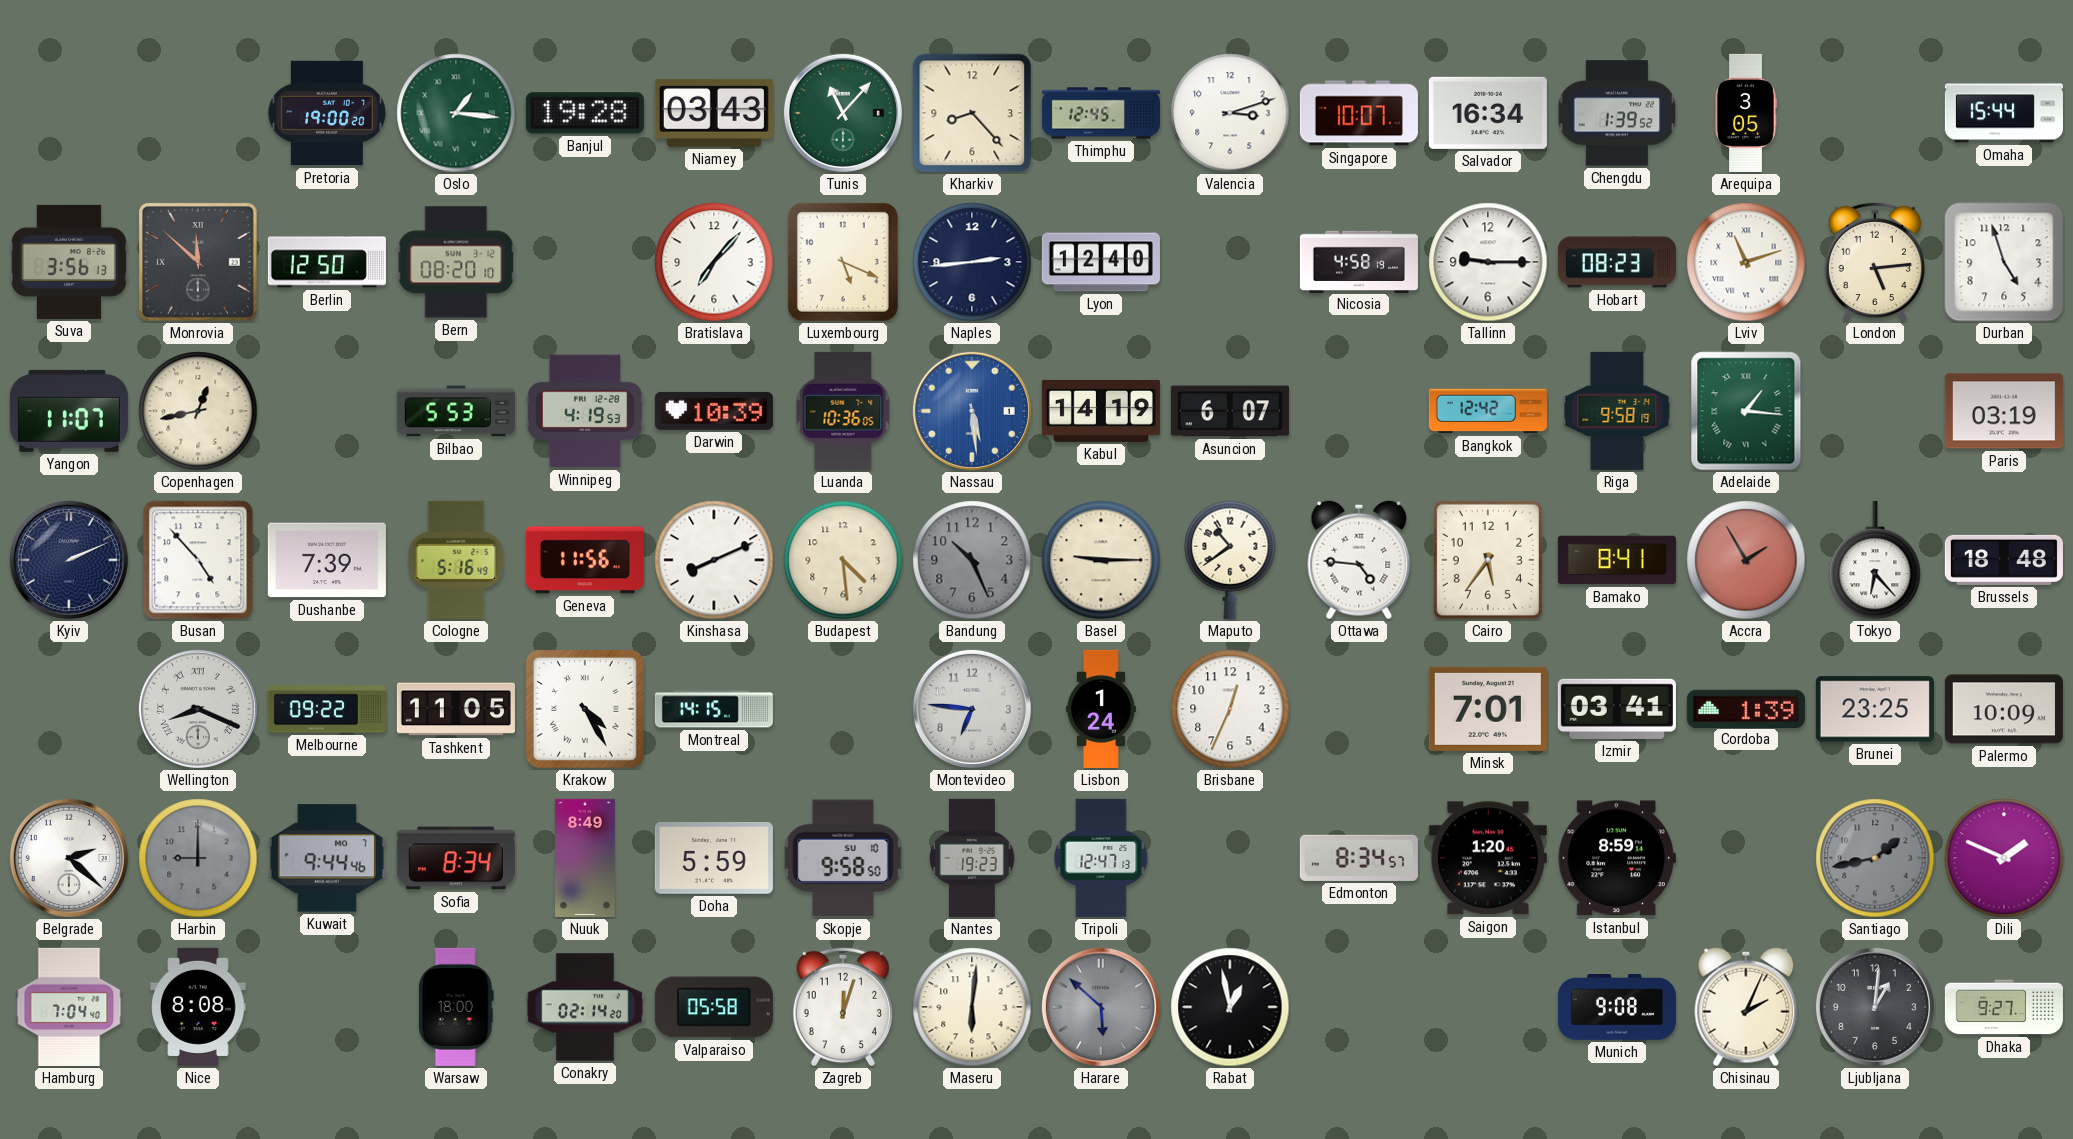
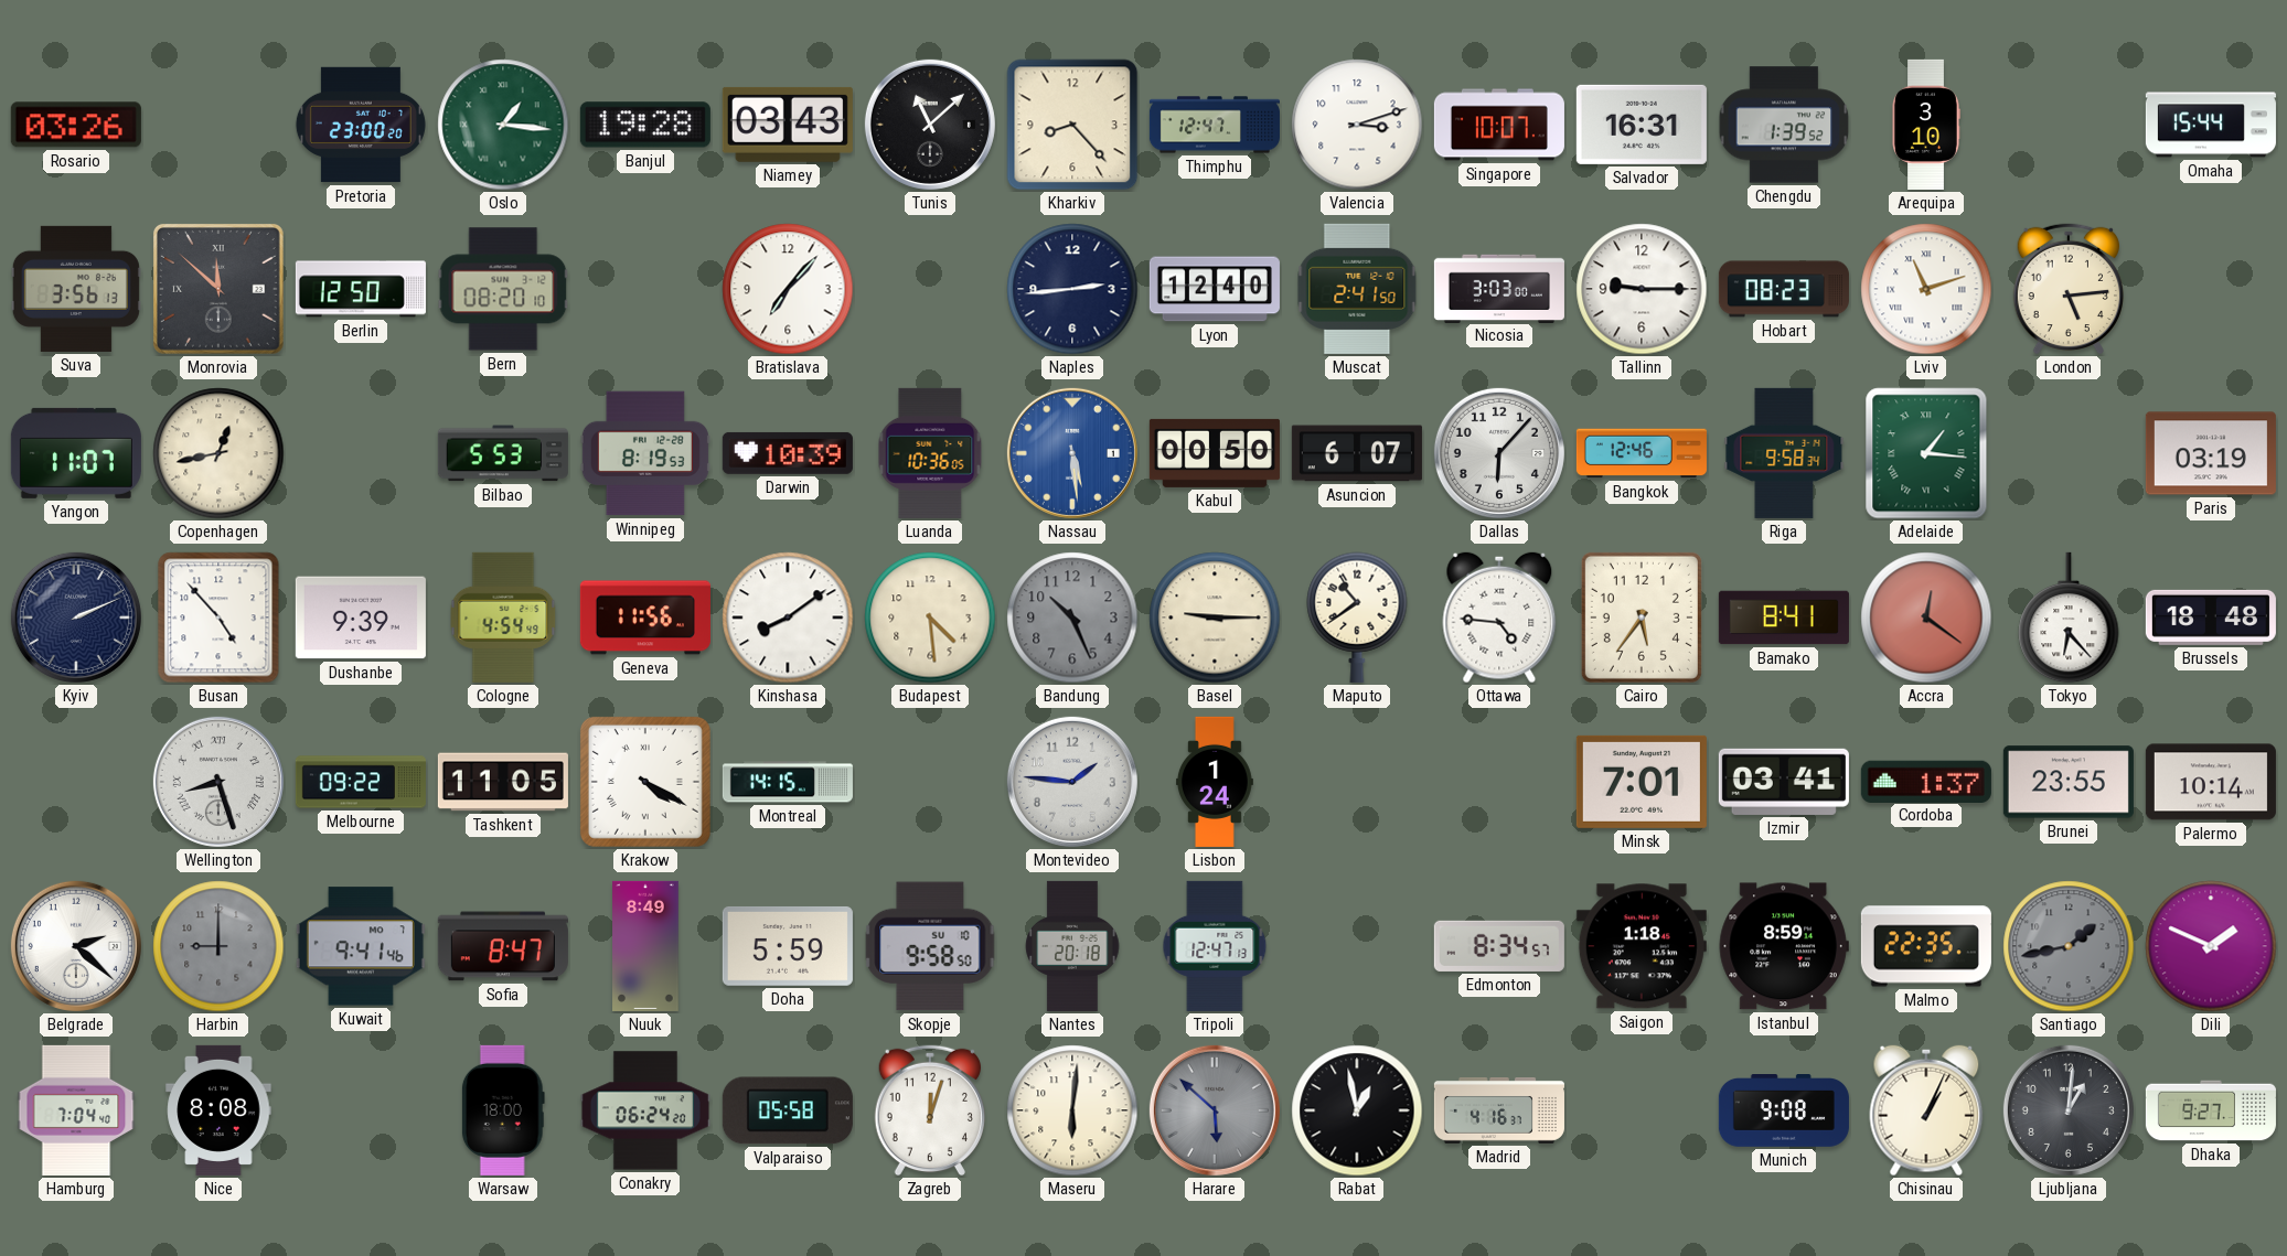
Rosario: none -> 03:26 (76, 125)
Pretoria: 19:00 -> 23:00 (361, 125)
Tunis: 11:07 -> 11:08 (930, 125)
Tunis dial: green -> black (930, 125)
Thimphu: 12:45 -> 12:47 (1215, 125)
Salvador: 16:34 -> 16:31 (1642, 125)
Arequipa: 3:05 -> 3:10 (1926, 125)
Luxembourg: 5:19 -> none (843, 262)
Muscat: none -> 2:41 (1357, 289)
Nicosia: 4:58 -> 3:03 (1499, 288)
Durban: 4:57 -> none (2004, 262)
Winnipeg: 4:19 -> 8:19 (645, 453)
Kabul: 14:19 -> 00:50 (1215, 453)
Dallas: none -> 6:07 (1499, 453)
Bangkok: 12:42 -> 12:46 (1642, 453)
Riga: 9:58:19 -> 9:58:34 (1784, 453)
Dushanbe: 7:39 -> 9:39 (361, 618)
Cologne: 5:16 -> 4:54 (503, 618)
Kinshasa: 8:11 -> 8:09 (788, 618)
Accra: 1:55 -> 12:21 (1926, 618)
Wellington: 8:19 -> 8:27 (218, 782)
Krakow: 4:25 -> 4:20 (645, 782)
Montevideo: 6:46 -> 1:46 (1072, 782)
Brisbane: 12:34 -> none (1230, 709)
Cordoba: 1:39 -> 1:37 (1926, 781)
Brunei: 23:25 -> 23:55 (2069, 782)
Palermo: 10:09 -> 10:14 (2211, 782)
Kuwait: 9:44 -> 9:41 (361, 946)
Sofia: 8:34 -> 8:47 (503, 946)
Nantes: 19:23 -> 20:18 (1072, 946)
Saigon: 1:20 -> 1:18 (1642, 946)
Malmo: none -> 22:35 (1926, 946)
Conakry: 02:14 -> 06:24 (645, 1110)
Madrid: none -> 4:16 (1499, 1112)
Chisinau: 2:04 -> 1:04 (1926, 1110)
